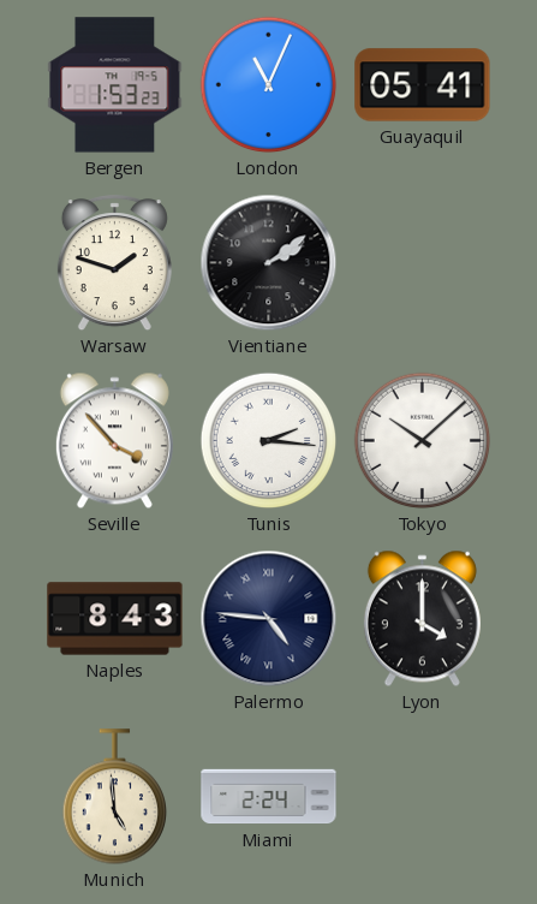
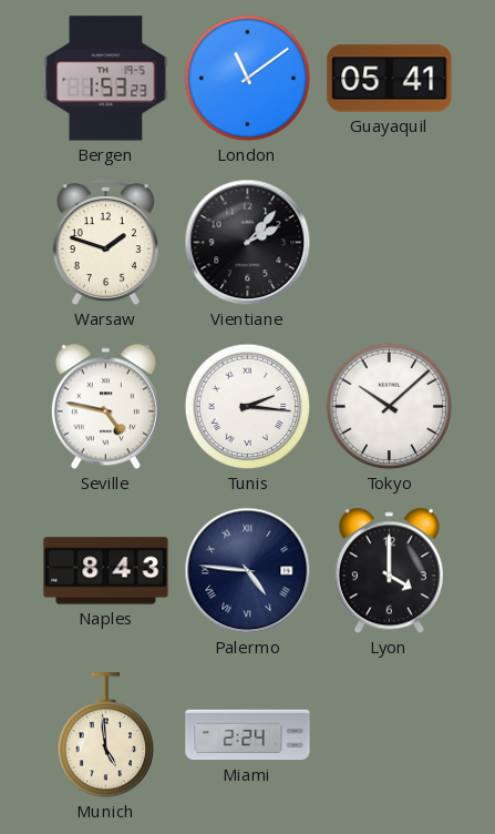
London: 11:04 -> 11:09 (248, 79)
Vientiane: 2:09 -> 2:07 (248, 243)
Seville: 3:53 -> 4:47 (105, 407)
